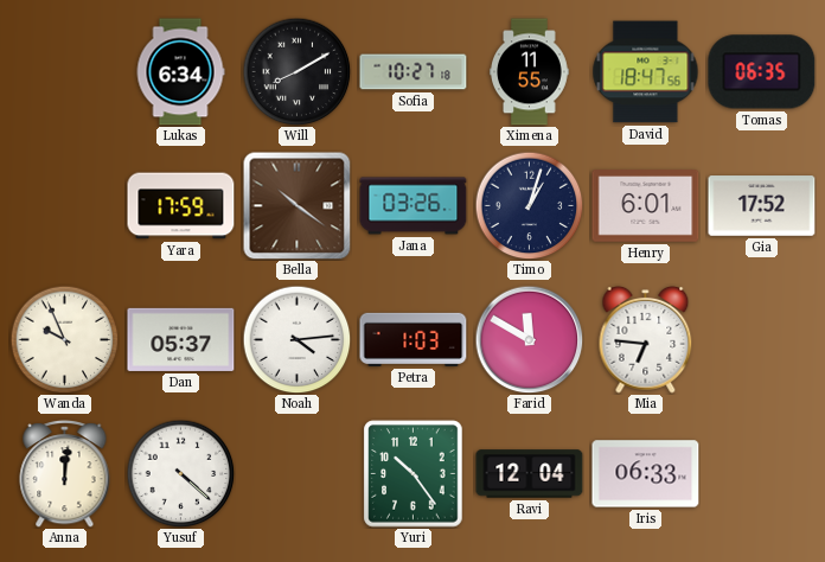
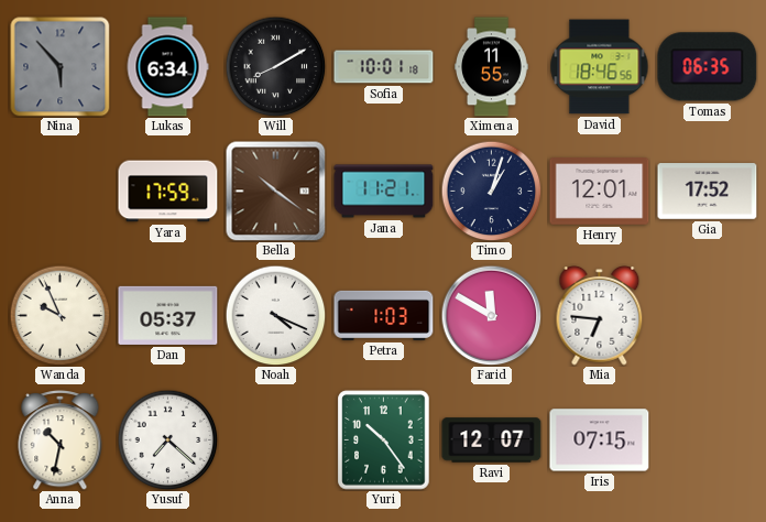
Nina: none -> 5:53 (61, 67)
Sofia: 10:27 -> 10:01 (384, 67)
David: 18:47 -> 18:46 (600, 67)
Jana: 03:26 -> 11:21 (384, 192)
Henry: 6:01 -> 12:01 (600, 192)
Noah: 4:14 -> 4:19 (275, 315)
Anna: 12:01 -> 10:32 (61, 441)
Yusuf: 4:22 -> 7:22 (167, 439)
Ravi: 12:04 -> 12:07 (492, 441)
Iris: 06:33 -> 07:15 (600, 441)
